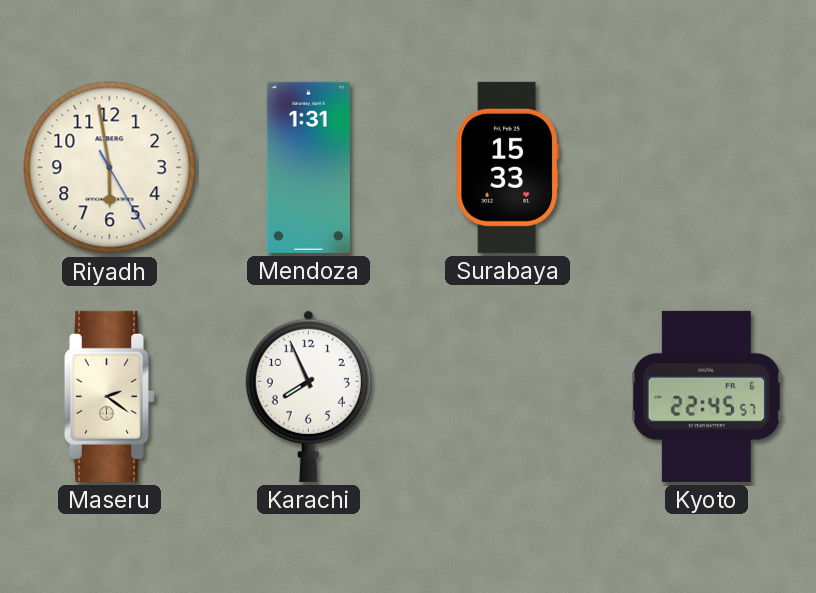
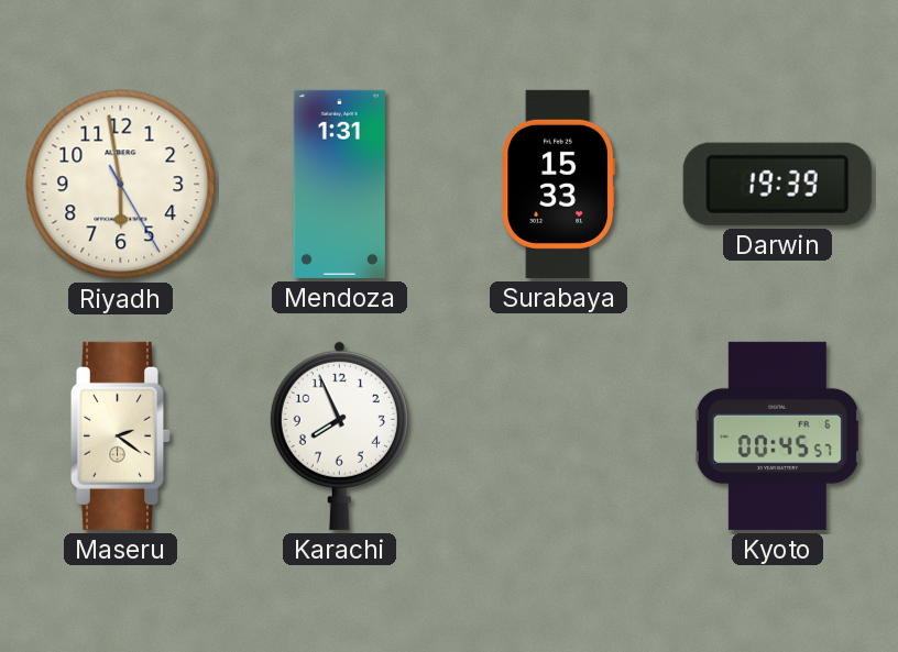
Darwin: none -> 19:39 (777, 184)
Kyoto: 22:45 -> 00:45 (777, 435)
